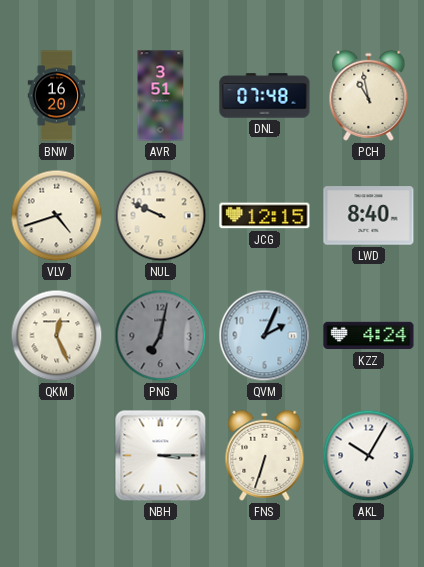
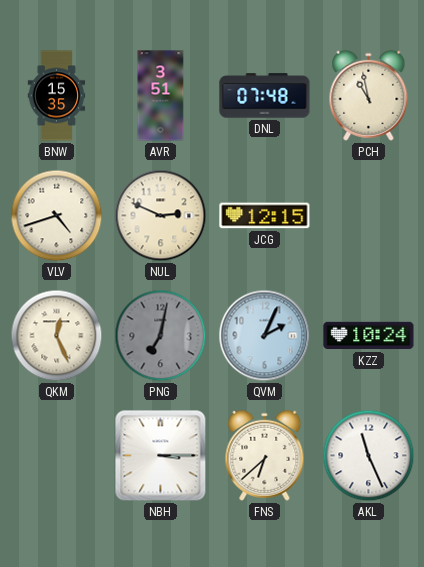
BNW: 16:20 -> 15:35 (57, 96)
NUL: 9:49 -> 2:49 (161, 216)
LWD: 8:40 -> none (369, 216)
KZZ: 4:24 -> 10:24 (369, 336)
FNS: 6:33 -> 6:38 (265, 455)
AKL: 10:05 -> 11:26 (369, 456)
